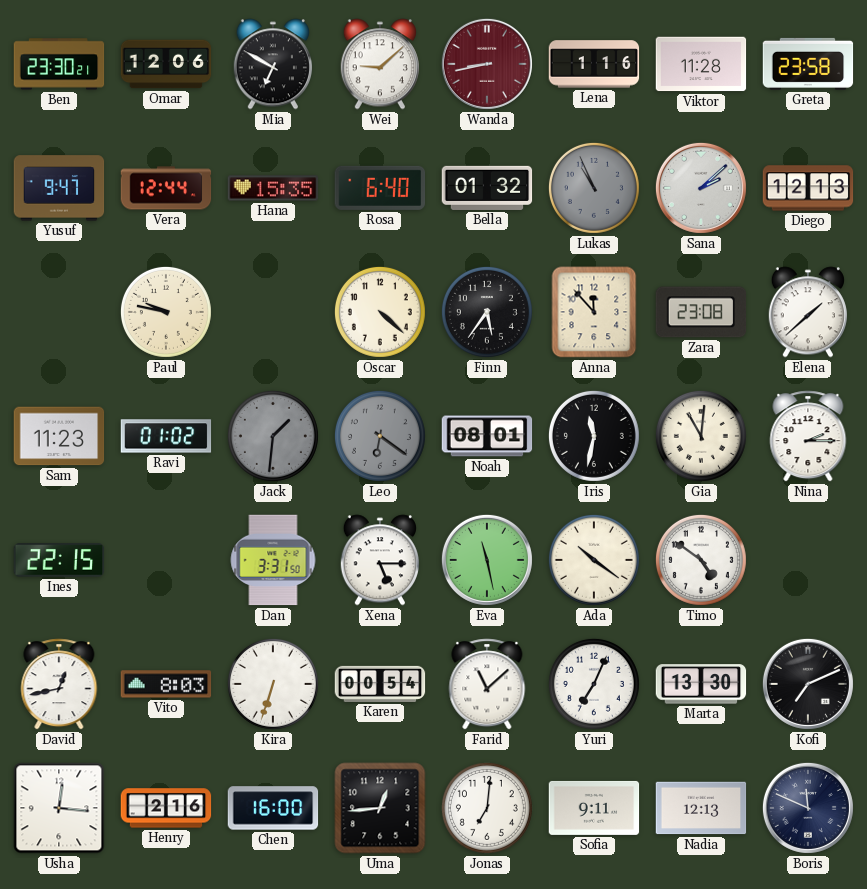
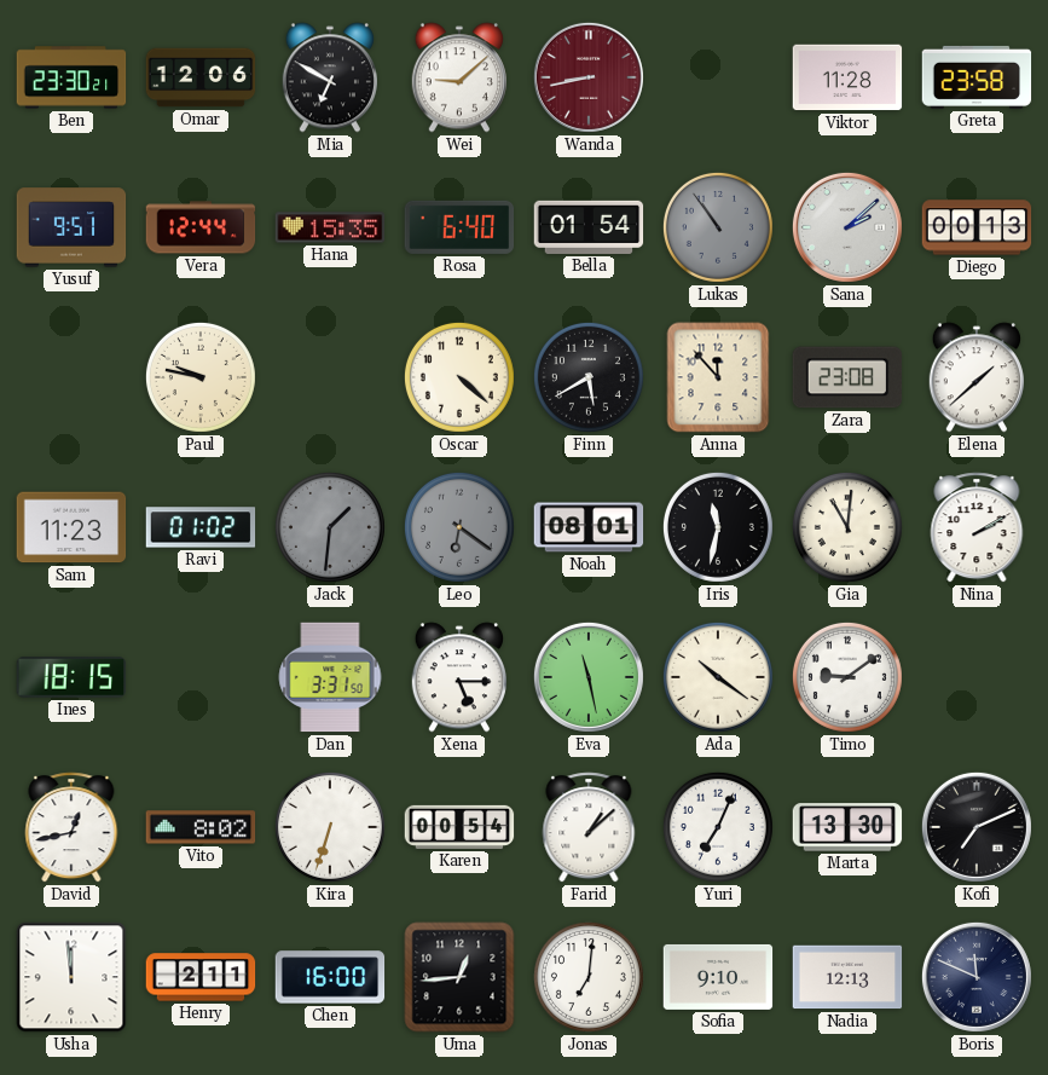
Lena: 1:16 -> none (594, 64)
Yusuf: 9:47 -> 9:51 (71, 227)
Bella: 01:32 -> 01:54 (589, 227)
Lukas: 10:56 -> 10:54 (718, 227)
Diego: 12:13 -> 00:13 (977, 227)
Finn: 5:36 -> 5:40 (589, 377)
Nina: 2:15 -> 2:10 (977, 527)
Ines: 22:15 -> 18:15 (71, 677)
Timo: 4:51 -> 9:09 (847, 677)
Vito: 8:03 -> 8:02 (201, 827)
Farid: 11:08 -> 1:08 (589, 827)
Usha: 12:16 -> 11:59 (71, 977)
Henry: 2:16 -> 2:11 (201, 977)
Sofia: 9:11 -> 9:10 (718, 977)
